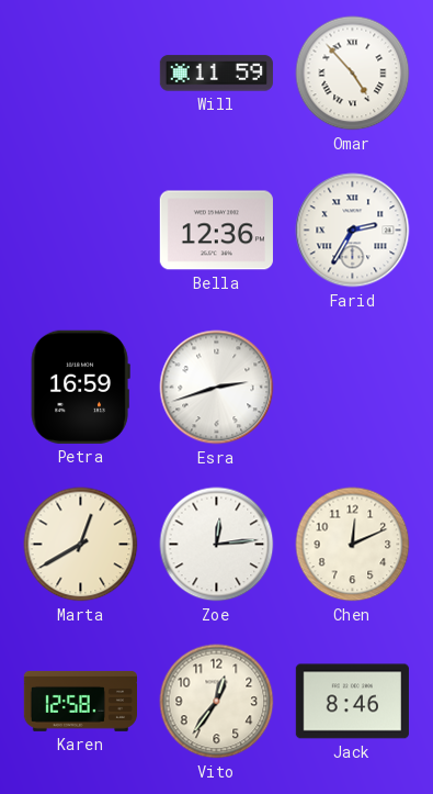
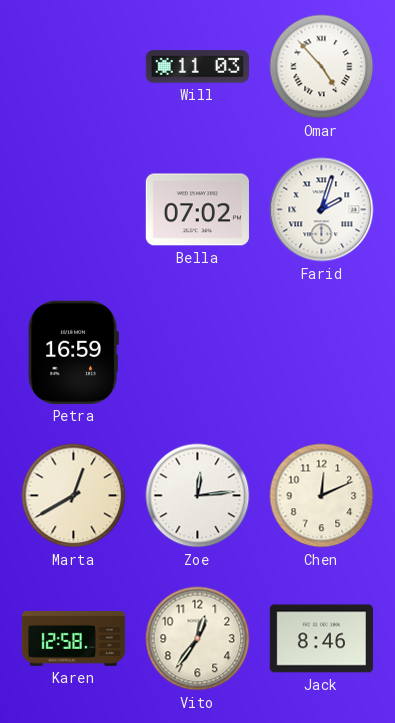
Will: 11:59 -> 11:03 (197, 67)
Bella: 12:36 -> 07:02 (197, 210)
Farid: 2:35 -> 2:03 (322, 210)
Esra: 2:42 -> none (217, 388)
